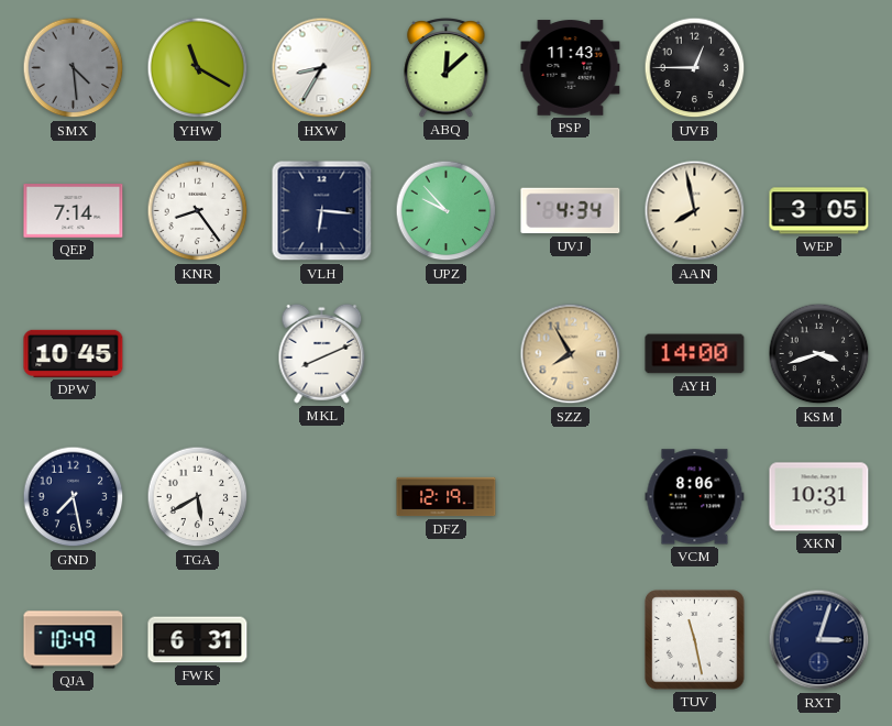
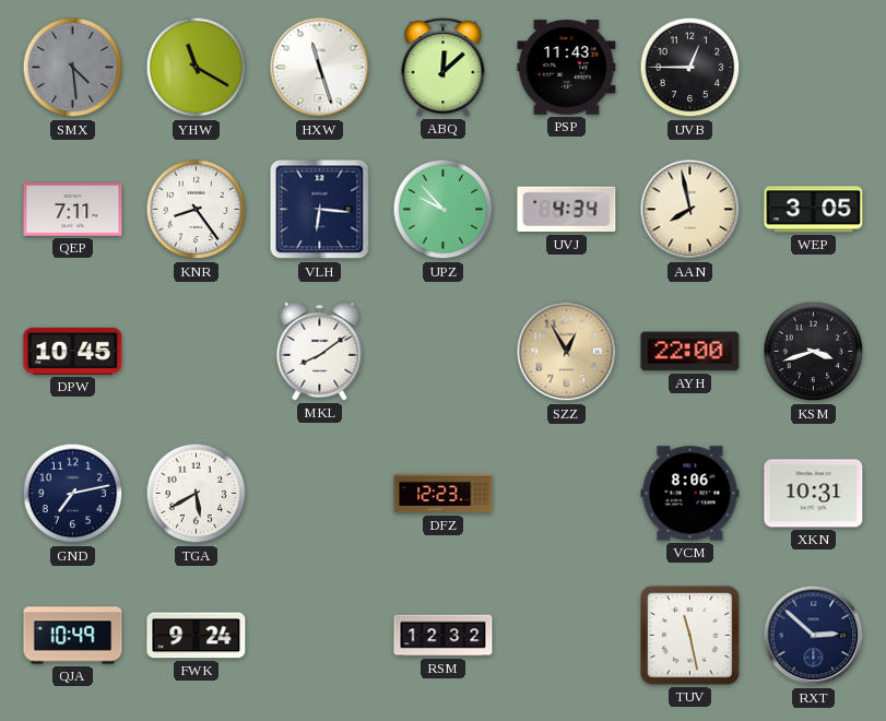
HXW: 8:35 -> 11:27 (320, 68)
QEP: 7:14 -> 7:11 (73, 210)
MKL: 8:11 -> 8:09 (320, 351)
SZZ: 7:55 -> 12:55 (567, 352)
AYH: 14:00 -> 22:00 (690, 352)
GND: 7:28 -> 7:13 (73, 494)
DFZ: 12:19 -> 12:23 (444, 494)
FWK: 6:31 -> 9:24 (197, 636)
RSM: none -> 12:32 (444, 636)
RXT: 3:03 -> 2:52 (814, 636)
